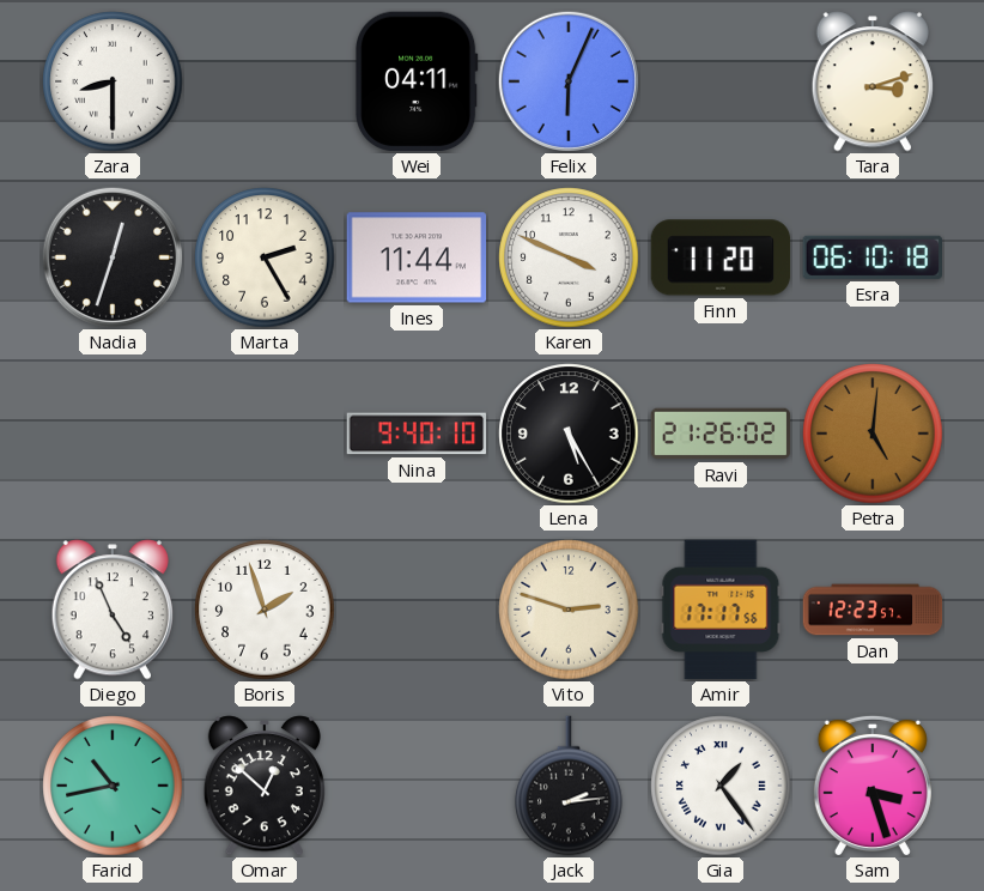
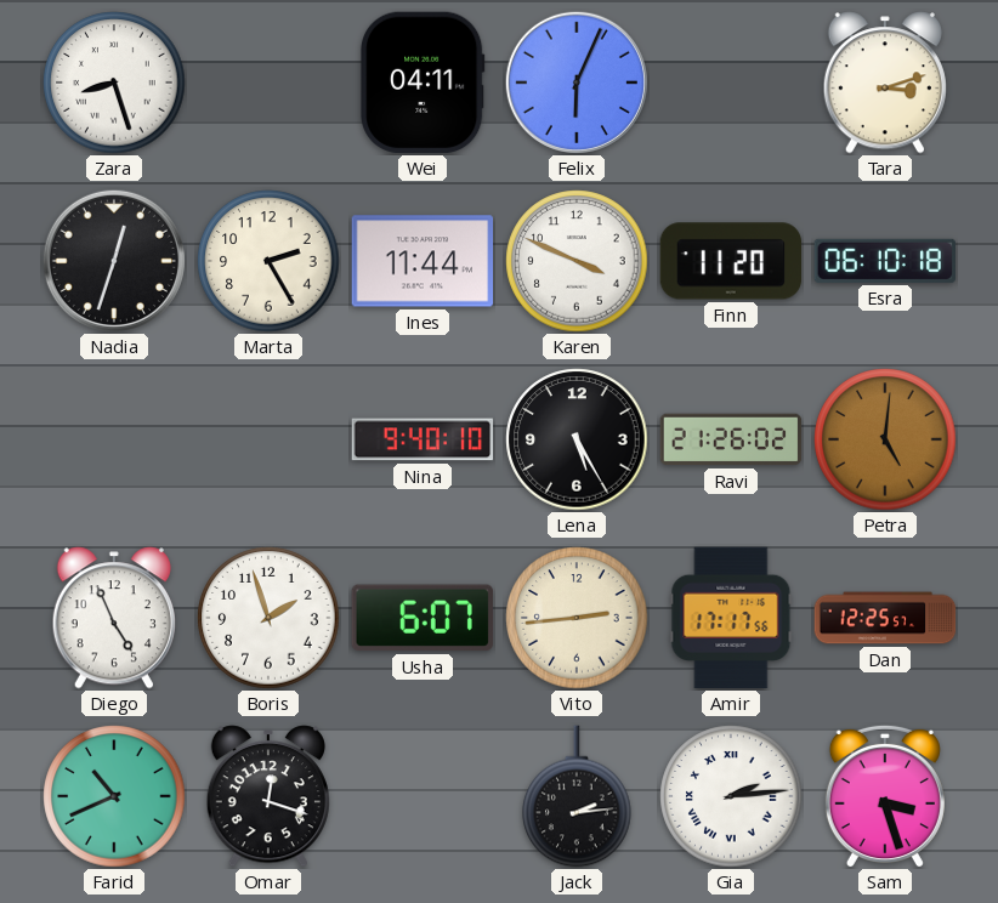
Zara: 8:30 -> 8:27 (114, 83)
Usha: none -> 6:07 (423, 618)
Vito: 2:48 -> 2:44 (577, 618)
Dan: 12:23 -> 12:25 (885, 618)
Farid: 10:43 -> 10:41 (114, 796)
Omar: 12:52 -> 12:18 (268, 796)
Gia: 1:24 -> 2:14 (731, 796)
